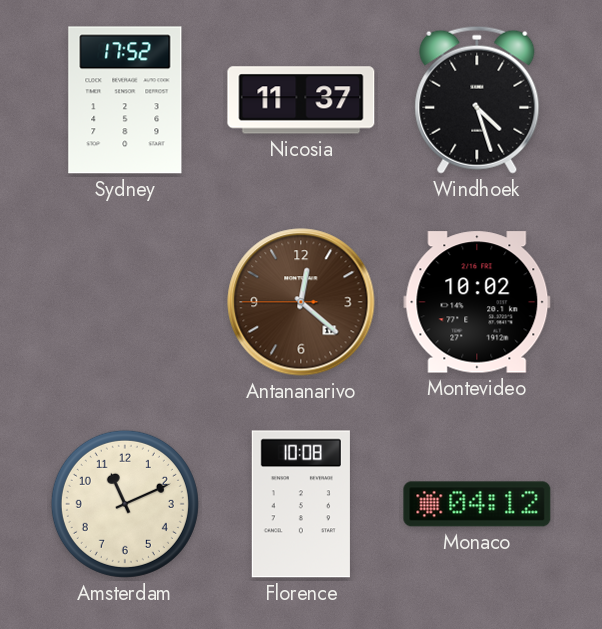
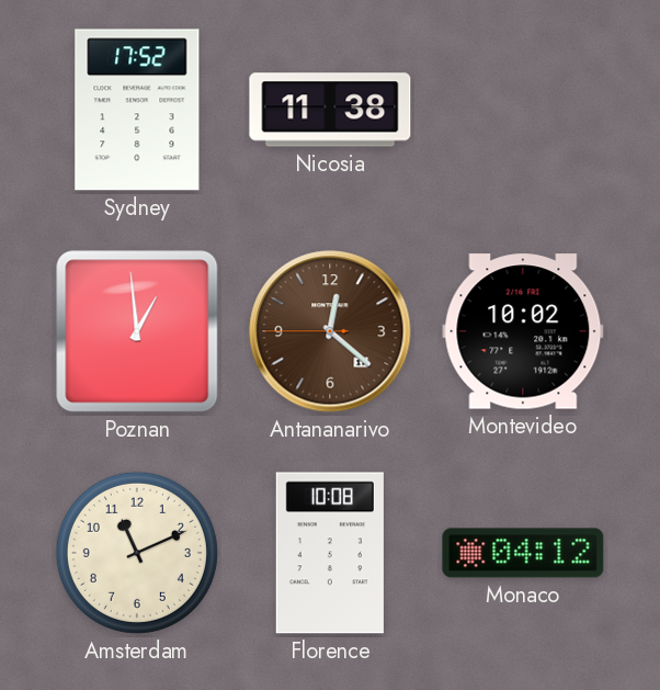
Nicosia: 11:37 -> 11:38 (330, 110)
Windhoek: 4:27 -> none (477, 100)
Poznan: none -> 12:59 (137, 331)
